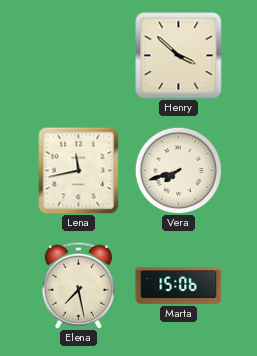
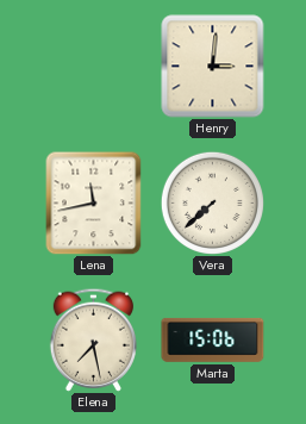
Henry: 3:52 -> 3:01 (213, 67)
Vera: 7:42 -> 7:38 (212, 202)
